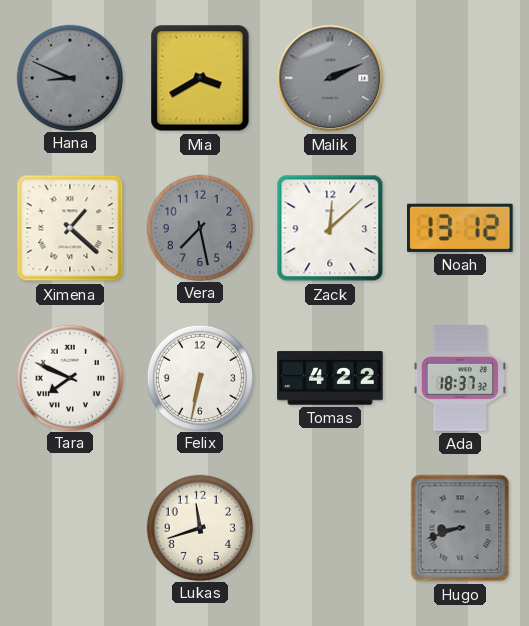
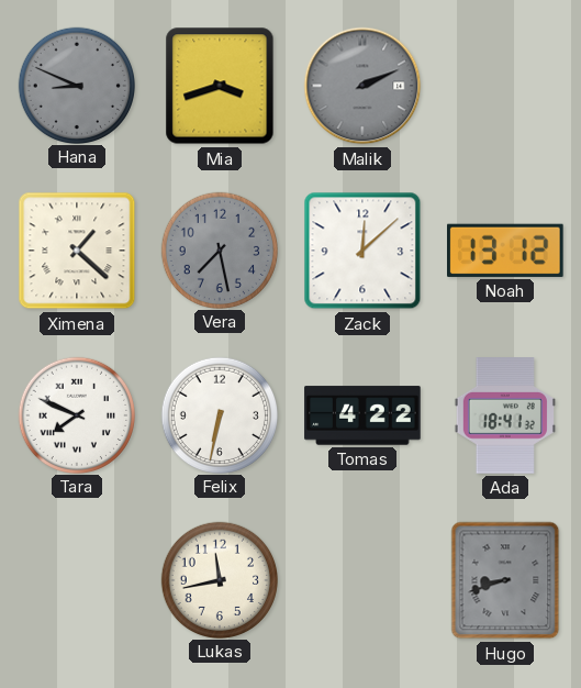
Mia: 3:40 -> 3:42 (220, 86)
Ada: 18:37 -> 18:41 (505, 415)
Lukas: 11:42 -> 11:43 (219, 579)
